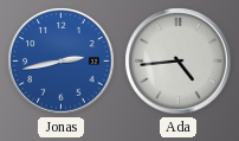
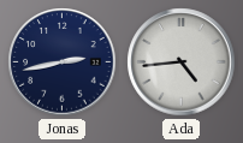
Jonas dial: blue -> navy (63, 62)
